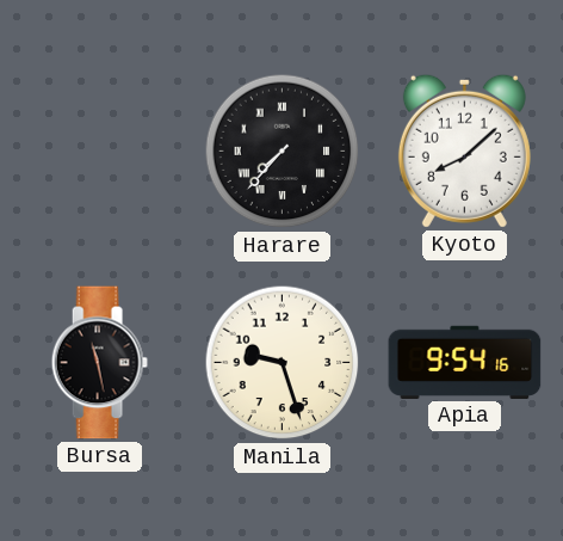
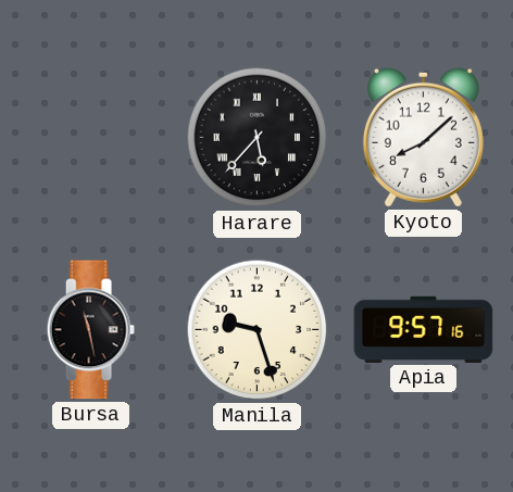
Harare: 7:37 -> 5:37 (258, 138)
Apia: 9:54 -> 9:57 (424, 329)
